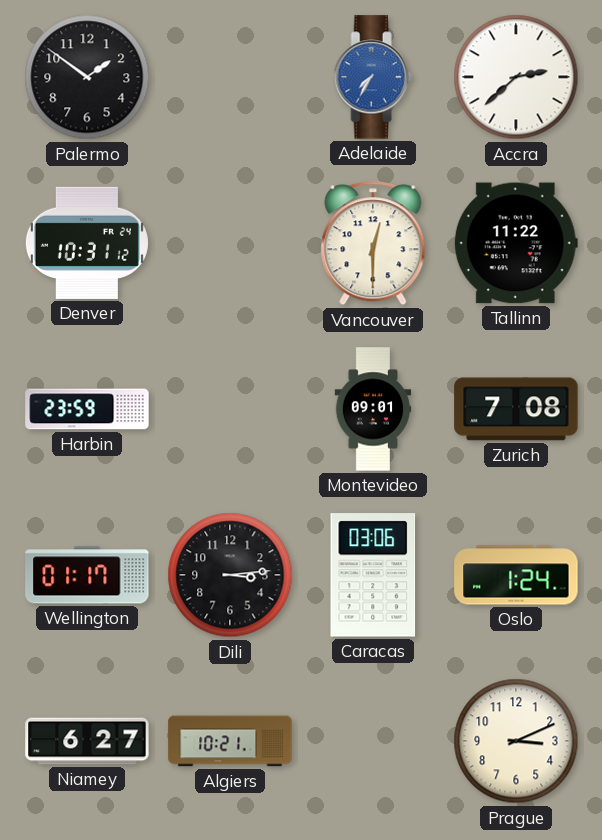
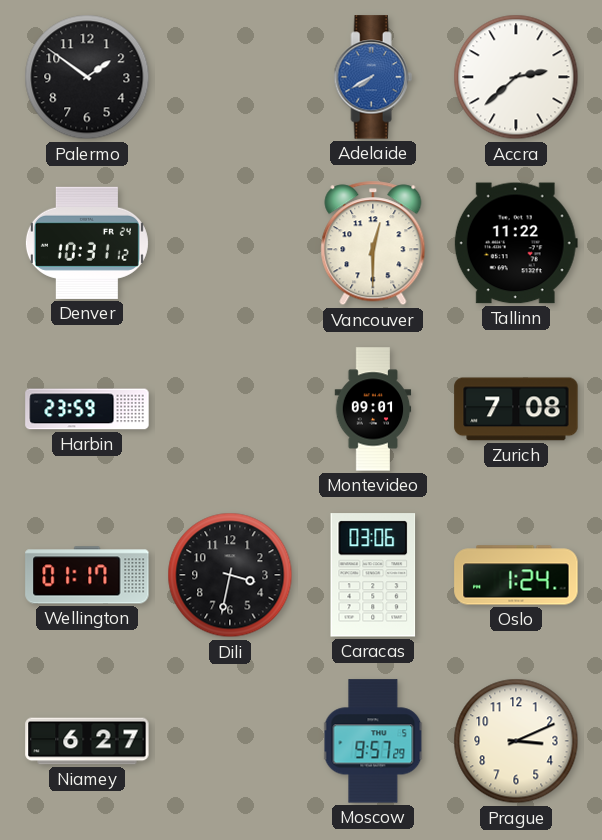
Adelaide: 7:35 -> 7:40 (373, 77)
Dili: 3:14 -> 3:32 (230, 575)
Algiers: 10:21 -> none (230, 741)
Moscow: none -> 9:57 (373, 741)
